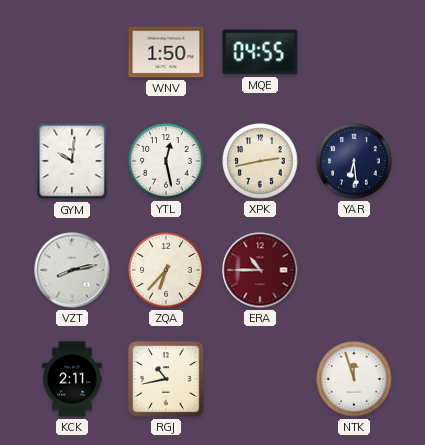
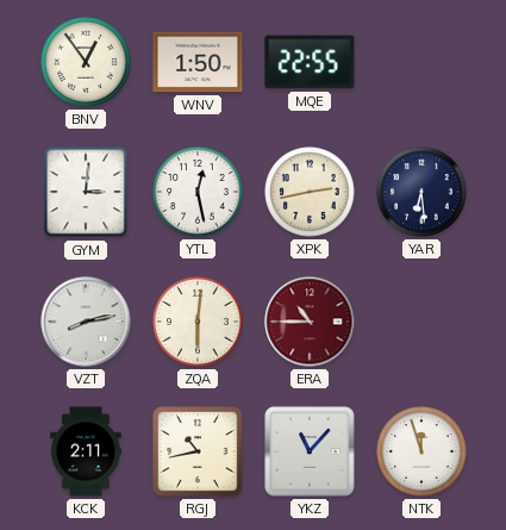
BNV: none -> 12:54 (86, 62)
MQE: 04:55 -> 22:55 (310, 62)
GYM: 10:01 -> 3:01 (86, 192)
ZQA: 6:37 -> 6:01 (198, 322)
YKZ: none -> 11:07 (310, 451)
